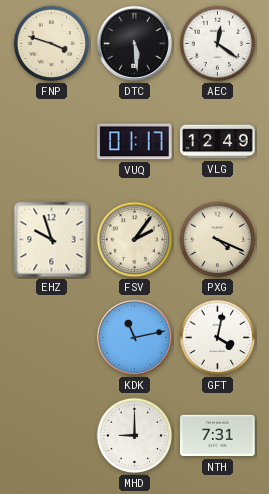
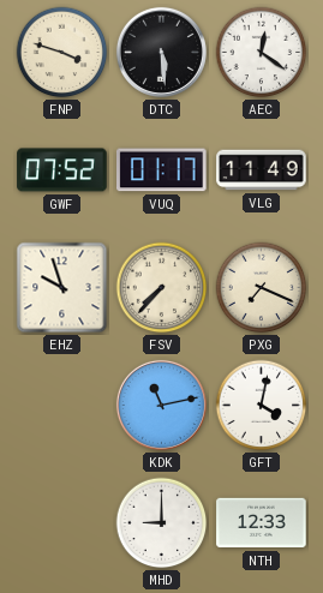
GWF: none -> 07:52 (62, 170)
VLG: 12:49 -> 11:49 (262, 170)
FSV: 2:06 -> 7:37 (162, 288)
PXG: 4:19 -> 7:19 (262, 288)
NTH: 7:31 -> 12:33 (262, 523)
